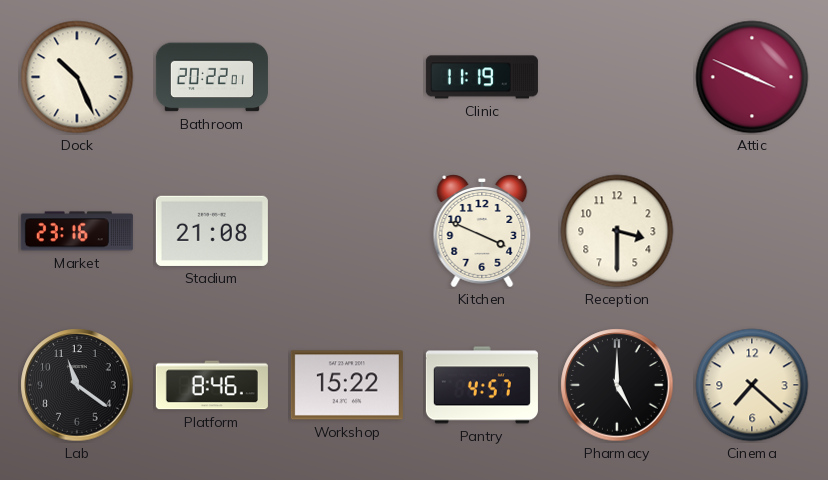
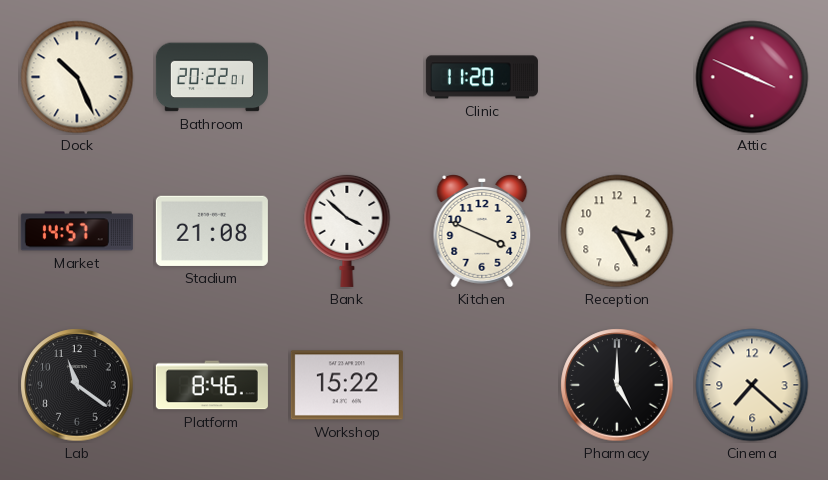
Clinic: 11:19 -> 11:20 (482, 77)
Market: 23:16 -> 14:57 (77, 231)
Bank: none -> 3:52 (347, 230)
Reception: 3:30 -> 3:25 (617, 231)
Pantry: 4:57 -> none (482, 385)
